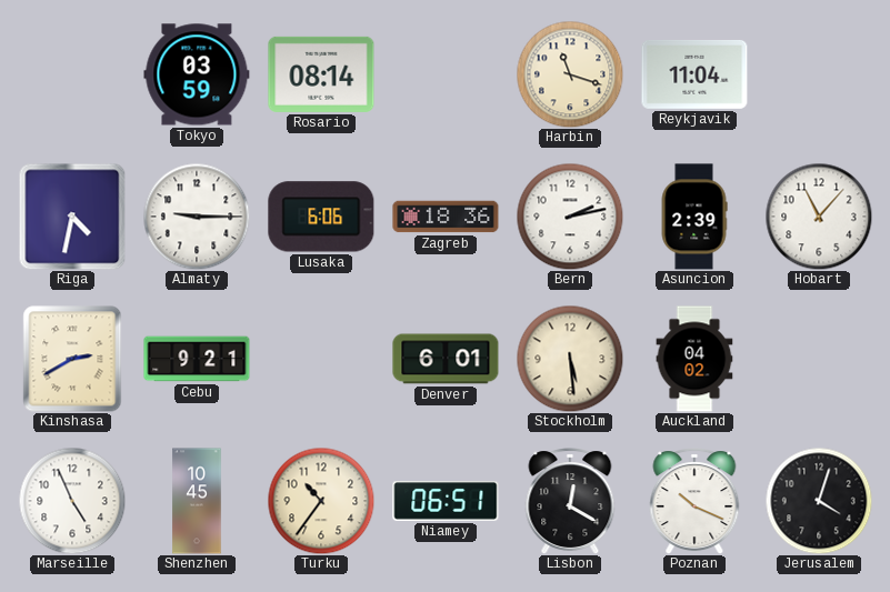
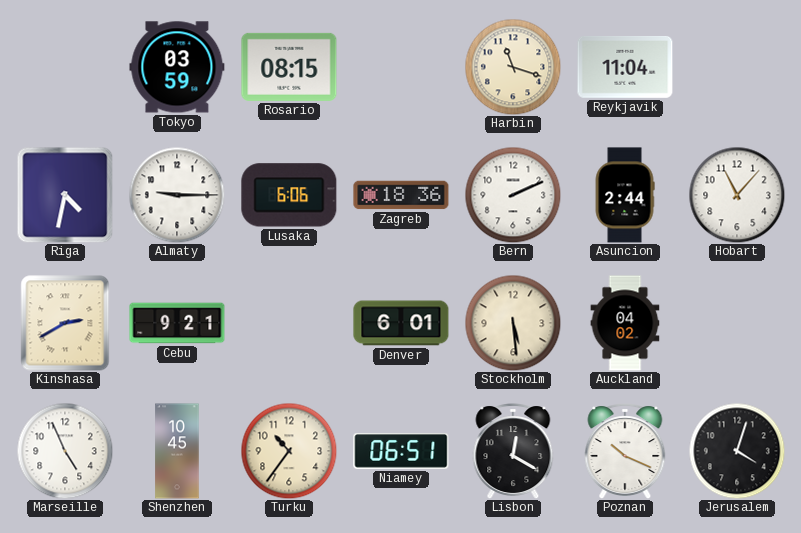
Rosario: 08:14 -> 08:15 (289, 67)
Bern: 2:13 -> 2:11 (513, 195)
Asuncion: 2:39 -> 2:44 (625, 195)
